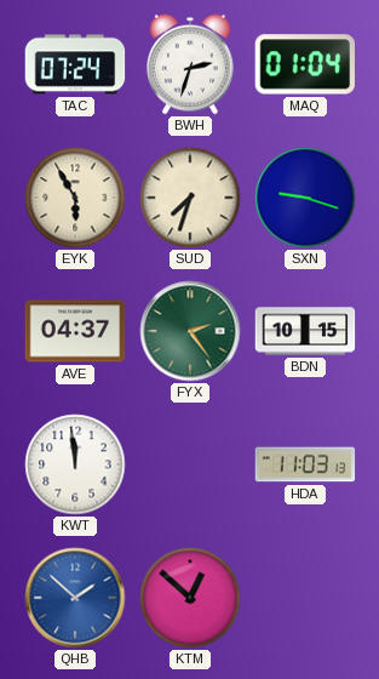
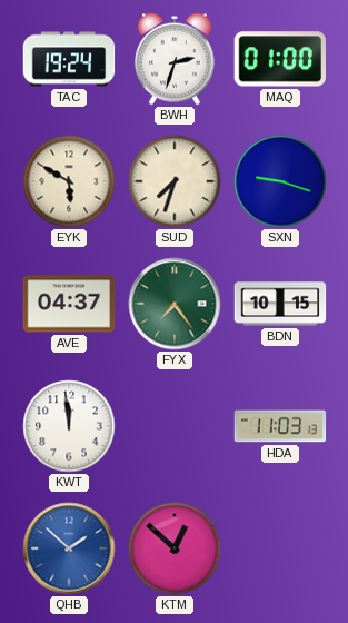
TAC: 07:24 -> 19:24 (69, 59)
MAQ: 01:04 -> 01:00 (280, 59)
EYK: 5:55 -> 5:50 (69, 181)
FYX: 2:24 -> 7:24 (175, 304)
